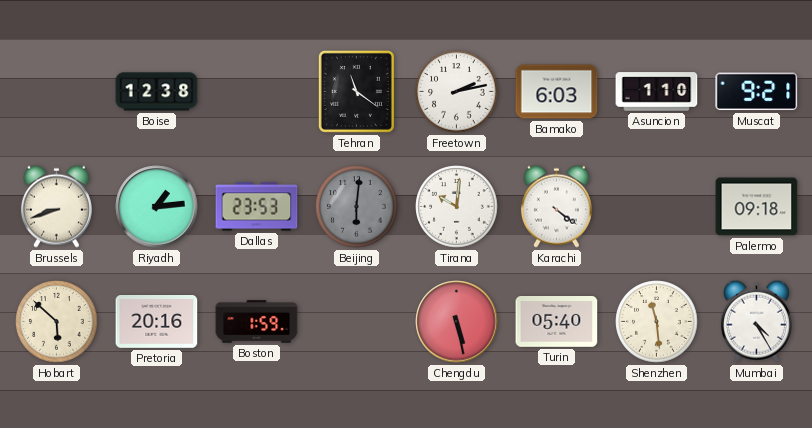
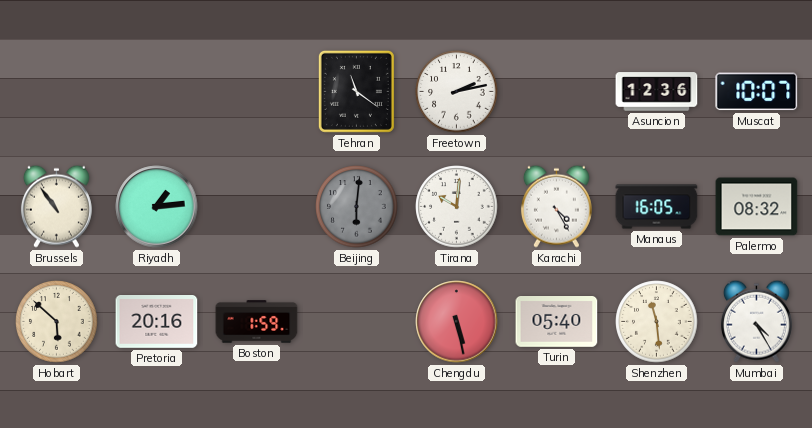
Boise: 12:38 -> none (157, 92)
Bamako: 6:03 -> none (557, 92)
Asuncion: 1:10 -> 12:36 (657, 92)
Muscat: 9:21 -> 10:07 (757, 92)
Brussels: 8:42 -> 10:54 (56, 206)
Dallas: 23:53 -> none (257, 207)
Karachi: 4:21 -> 4:25 (556, 206)
Manaus: none -> 16:05 (657, 207)
Palermo: 09:18 -> 08:32 (757, 207)
